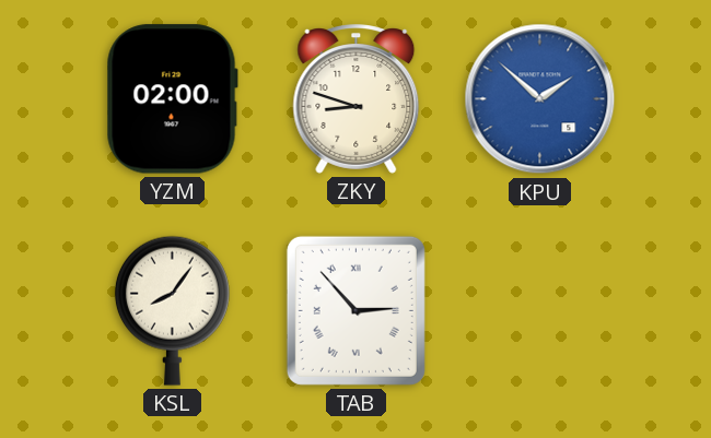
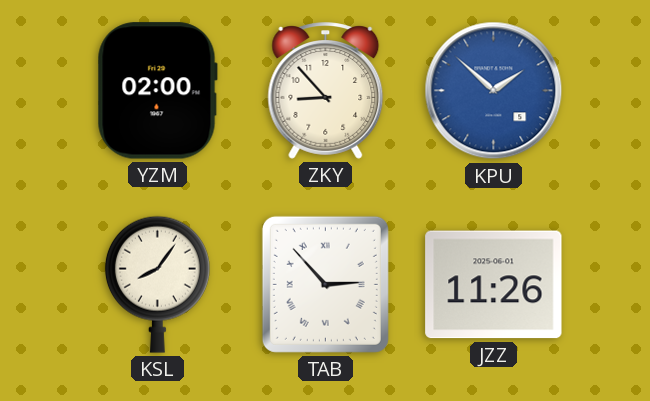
ZKY: 8:48 -> 8:53 (326, 91)
JZZ: none -> 11:26 (494, 285)
